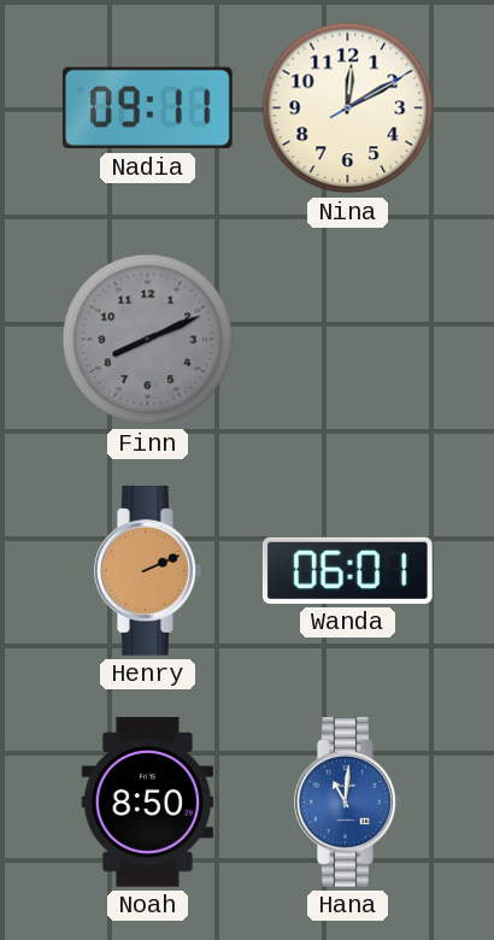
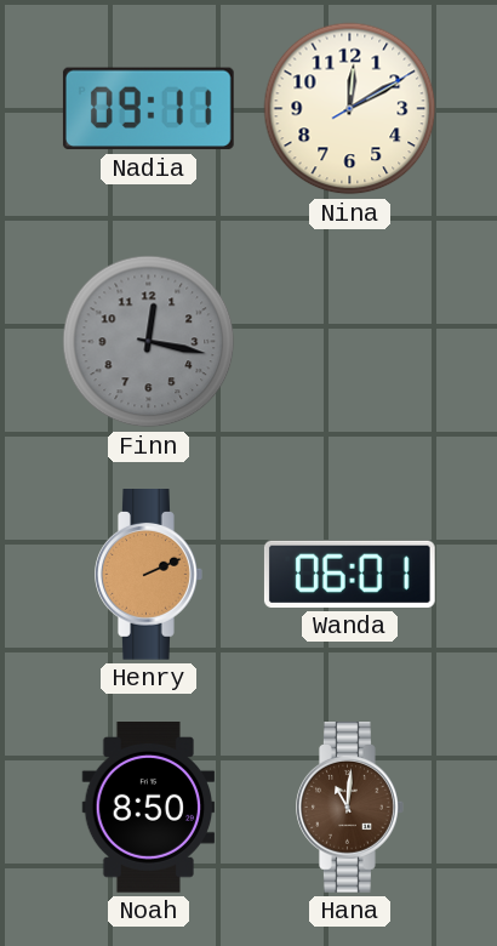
Finn: 8:11 -> 12:17 (149, 342)
Hana dial: blue -> brown (350, 808)
